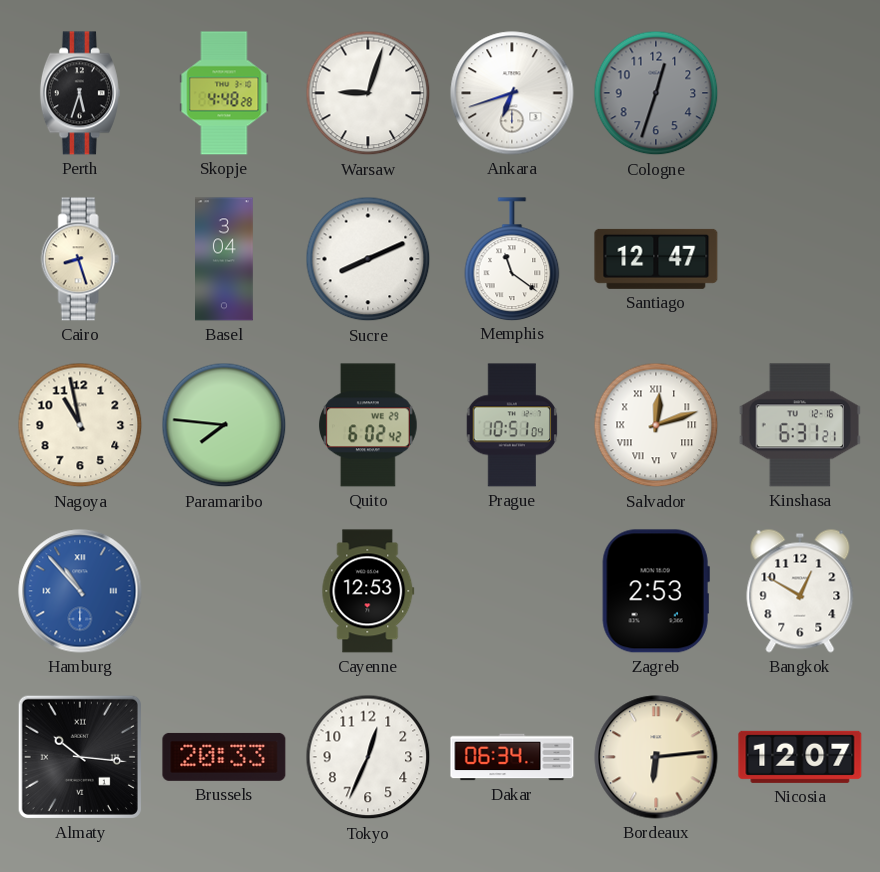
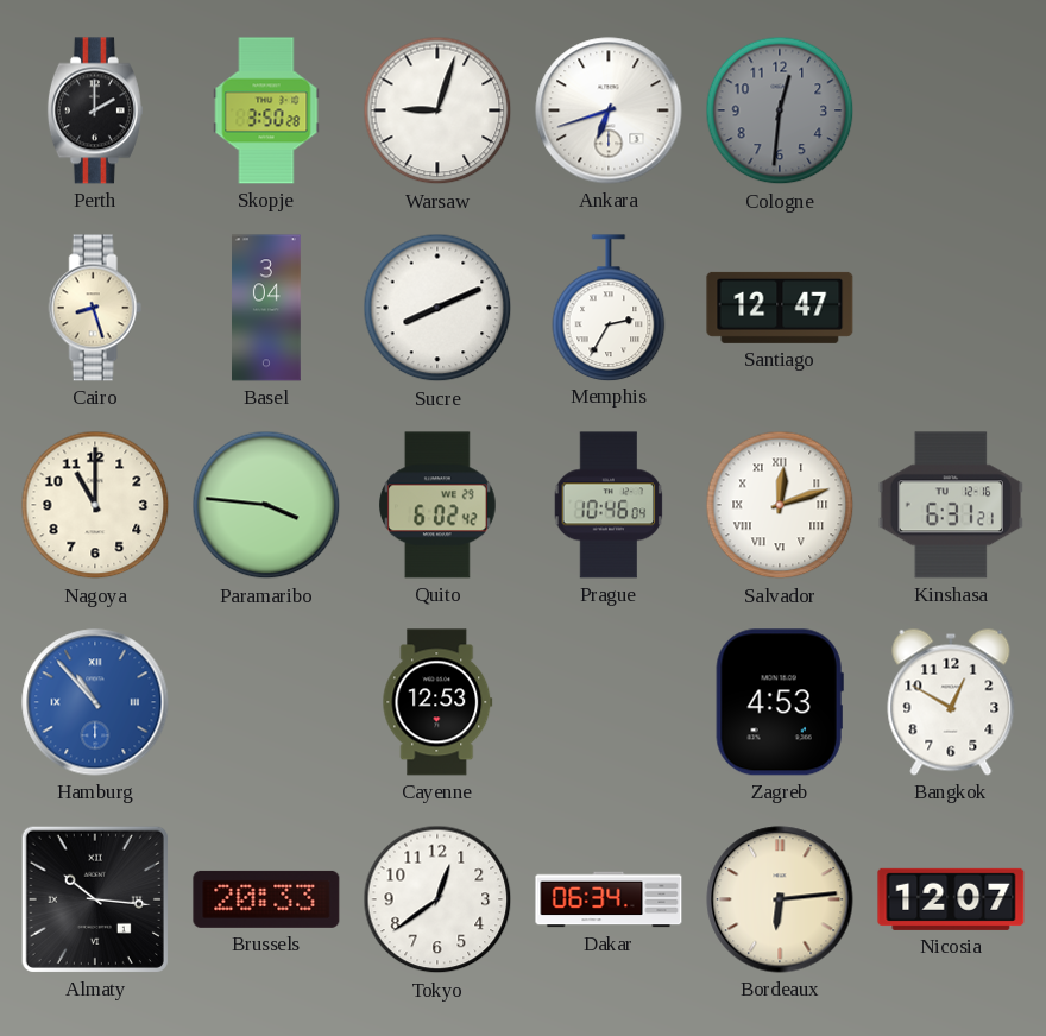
Perth: 5:33 -> 2:00 (95, 110)
Skopje: 4:48 -> 3:50 (266, 110)
Cologne: 12:33 -> 12:31 (780, 110)
Memphis: 11:21 -> 2:35 (609, 308)
Nagoya: 10:58 -> 11:00 (95, 505)
Paramaribo: 7:46 -> 3:46 (266, 505)
Prague: 10:51 -> 10:46 (609, 505)
Zagreb: 2:53 -> 4:53 (780, 702)
Tokyo: 12:34 -> 12:39 (437, 899)
